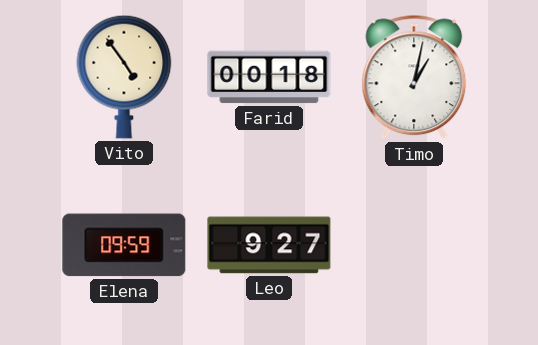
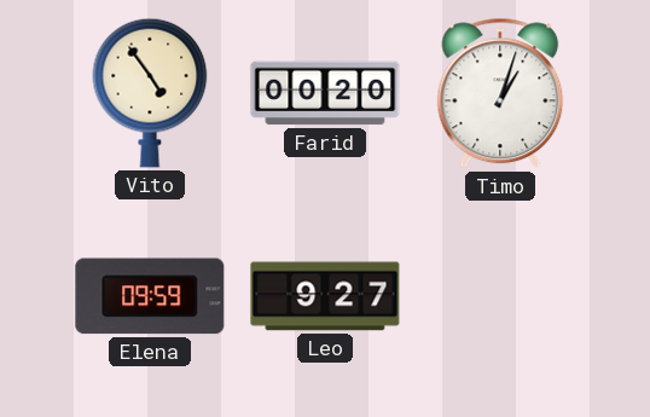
Farid: 00:18 -> 00:20 (325, 93)
Timo: 1:02 -> 1:03 (500, 93)
